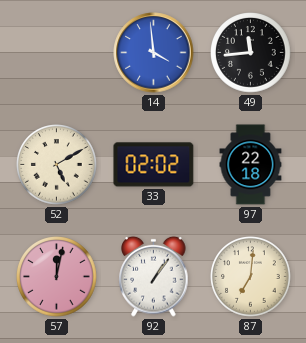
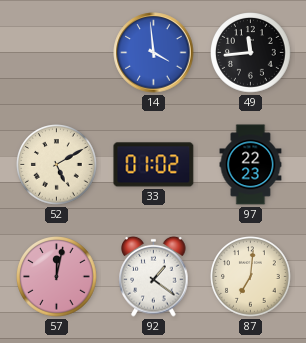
33: 02:02 -> 01:02 (154, 165)
97: 22:18 -> 22:23 (251, 165)
92: 1:06 -> 1:21 (154, 276)
